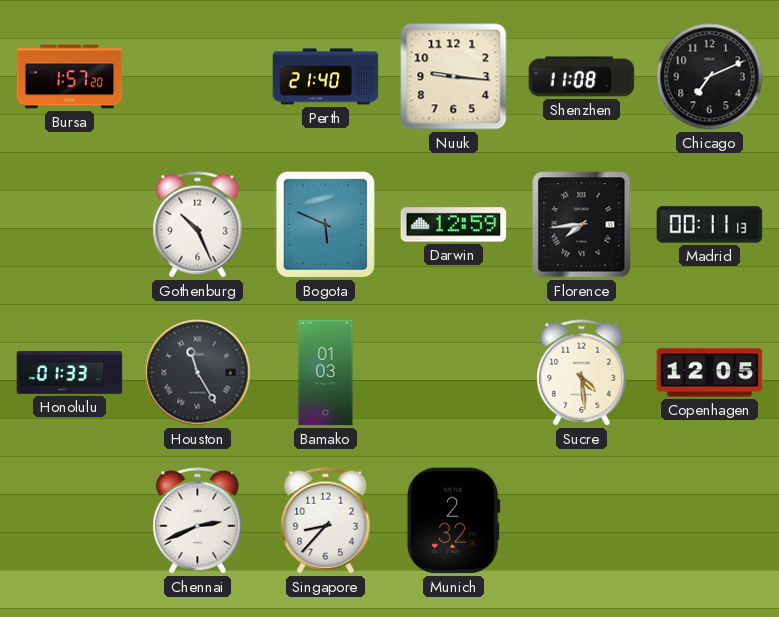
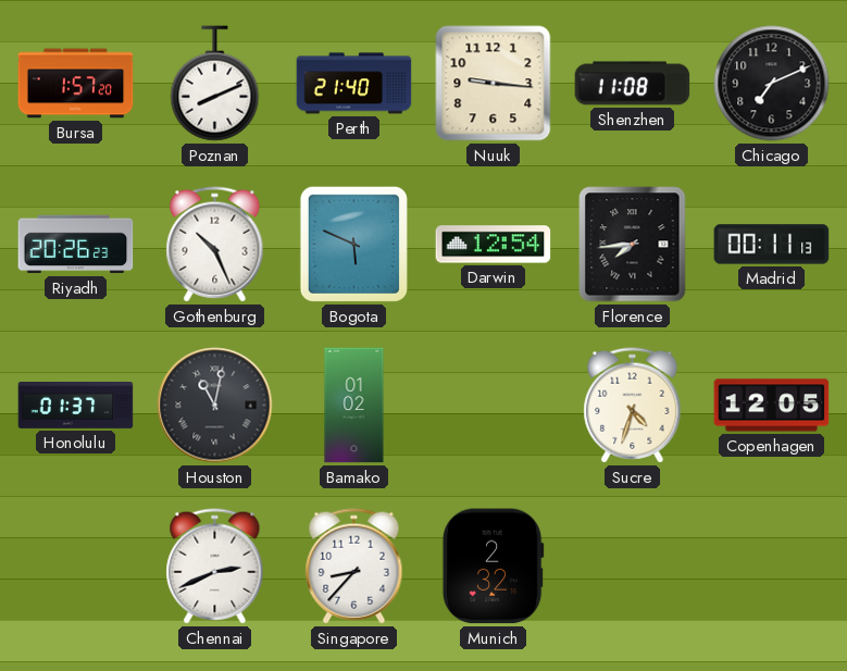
Poznan: none -> 8:11 (215, 84)
Riyadh: none -> 20:26 (76, 245)
Darwin: 12:59 -> 12:54 (494, 245)
Honolulu: 01:33 -> 01:37 (76, 406)
Houston: 11:25 -> 11:02 (215, 406)
Bamako: 01:03 -> 01:02 (354, 406)
Sucre: 4:29 -> 4:33 (633, 406)
